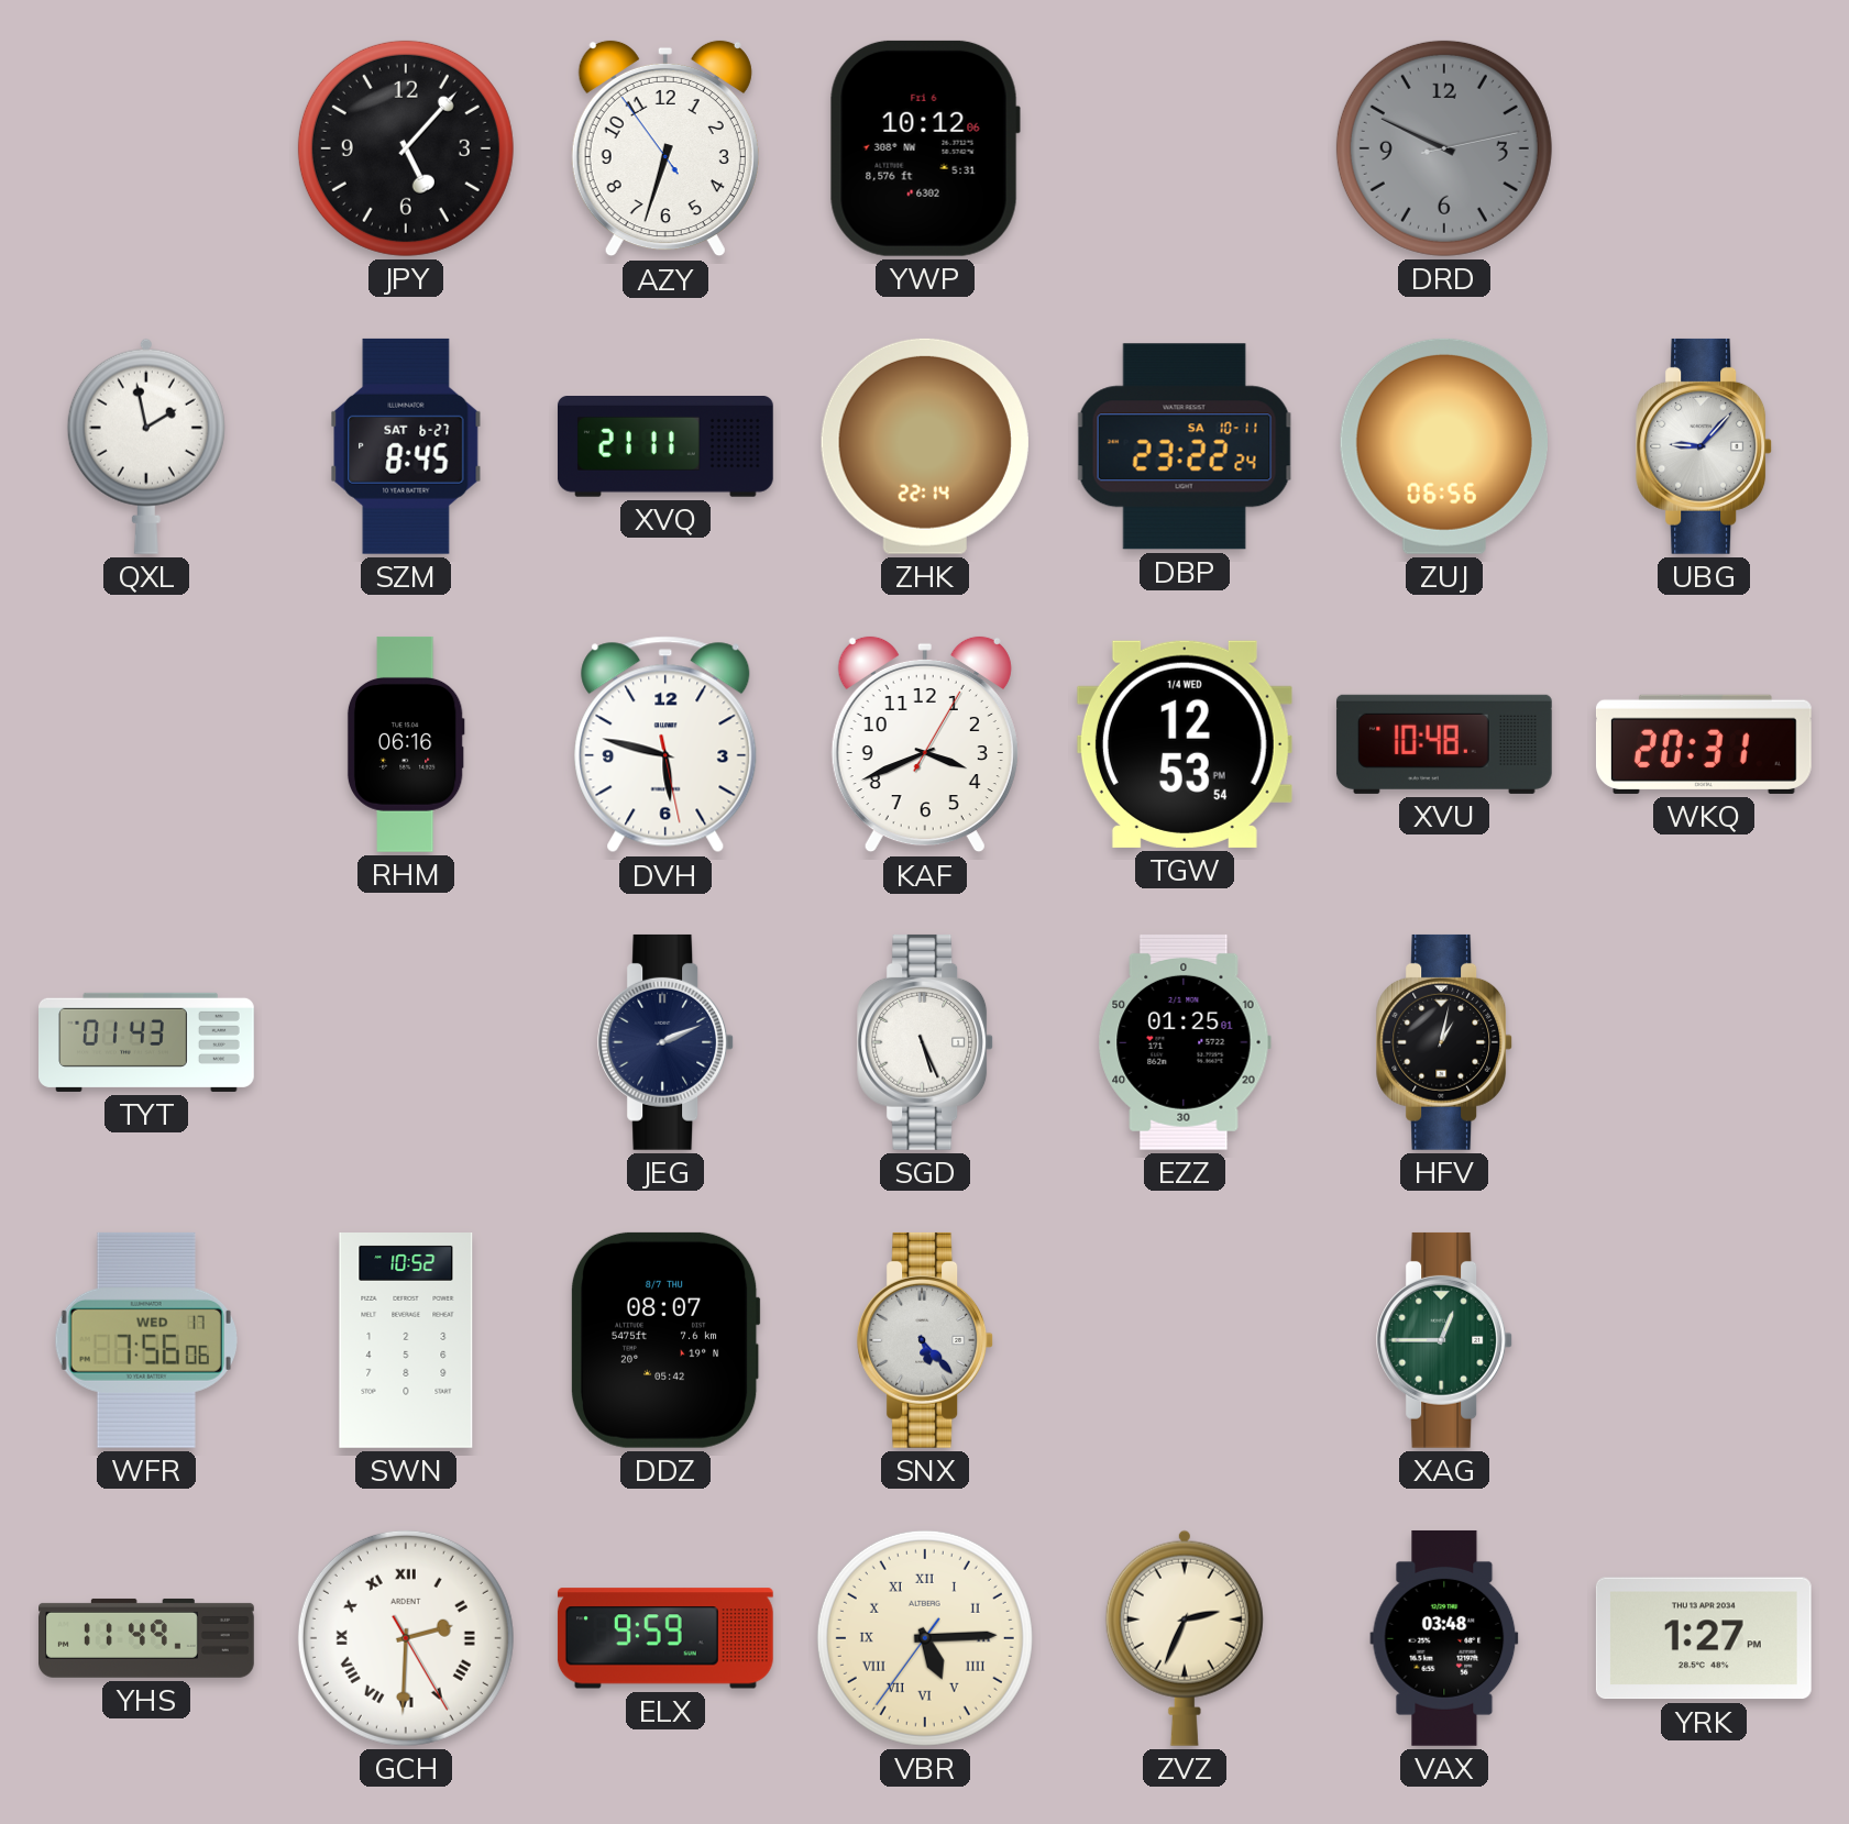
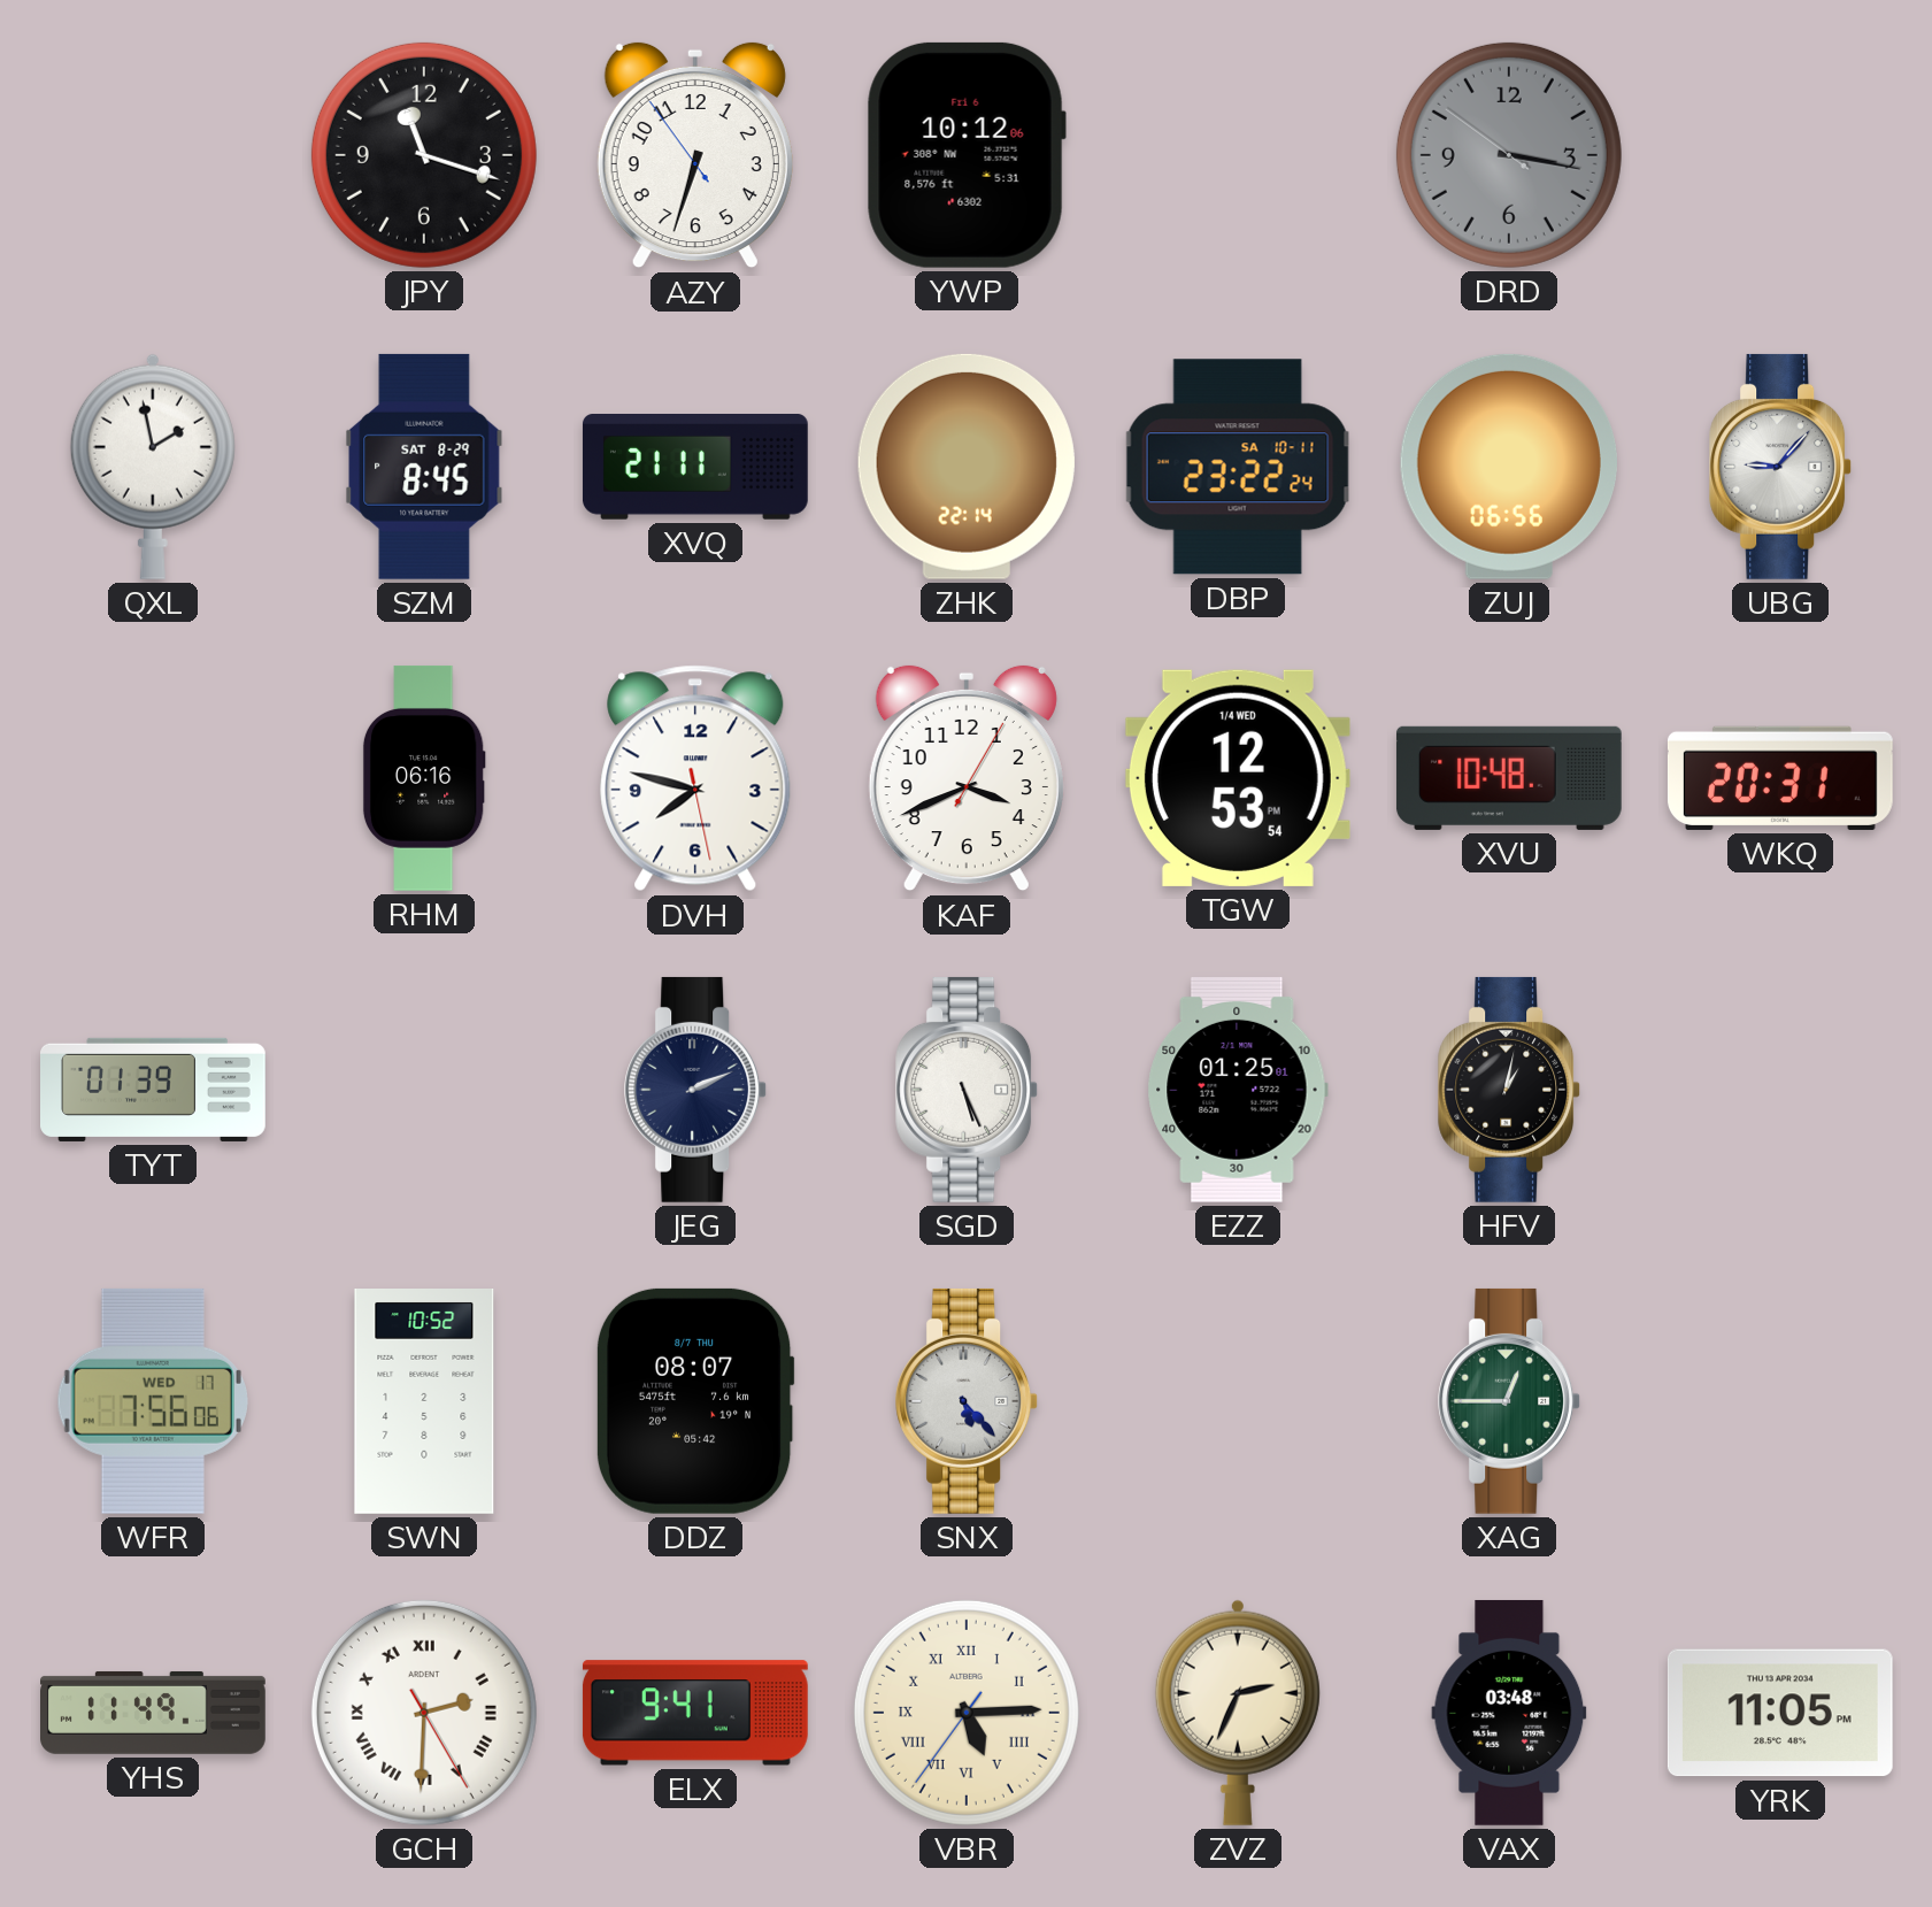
JPY: 5:07 -> 11:18 (424, 155)
DRD: 9:49 -> 3:16 (1509, 155)
SZM date: SAT 6-27 -> SAT 8-29 (424, 467)
DVH: 5:47 -> 7:47 (695, 778)
TYT: 01:43 -> 01:39 (154, 1090)
ELX: 9:59 -> 9:41 (695, 1713)
YRK: 1:27 -> 11:05 (1780, 1713)
